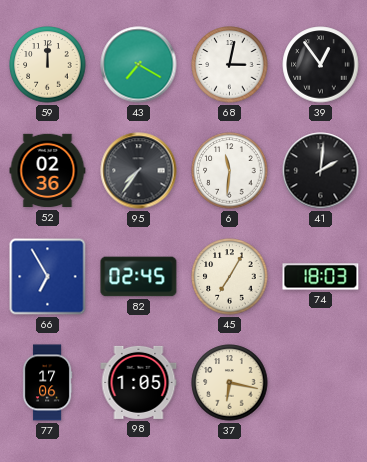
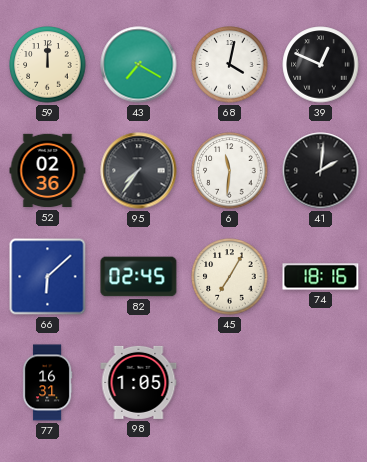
68: 3:02 -> 4:02 (230, 65)
39: 12:54 -> 12:49 (321, 65)
66: 6:55 -> 6:08 (48, 277)
74: 18:03 -> 18:16 (321, 277)
77: 17:06 -> 16:31 (47, 383)
37: 6:17 -> none (230, 383)
